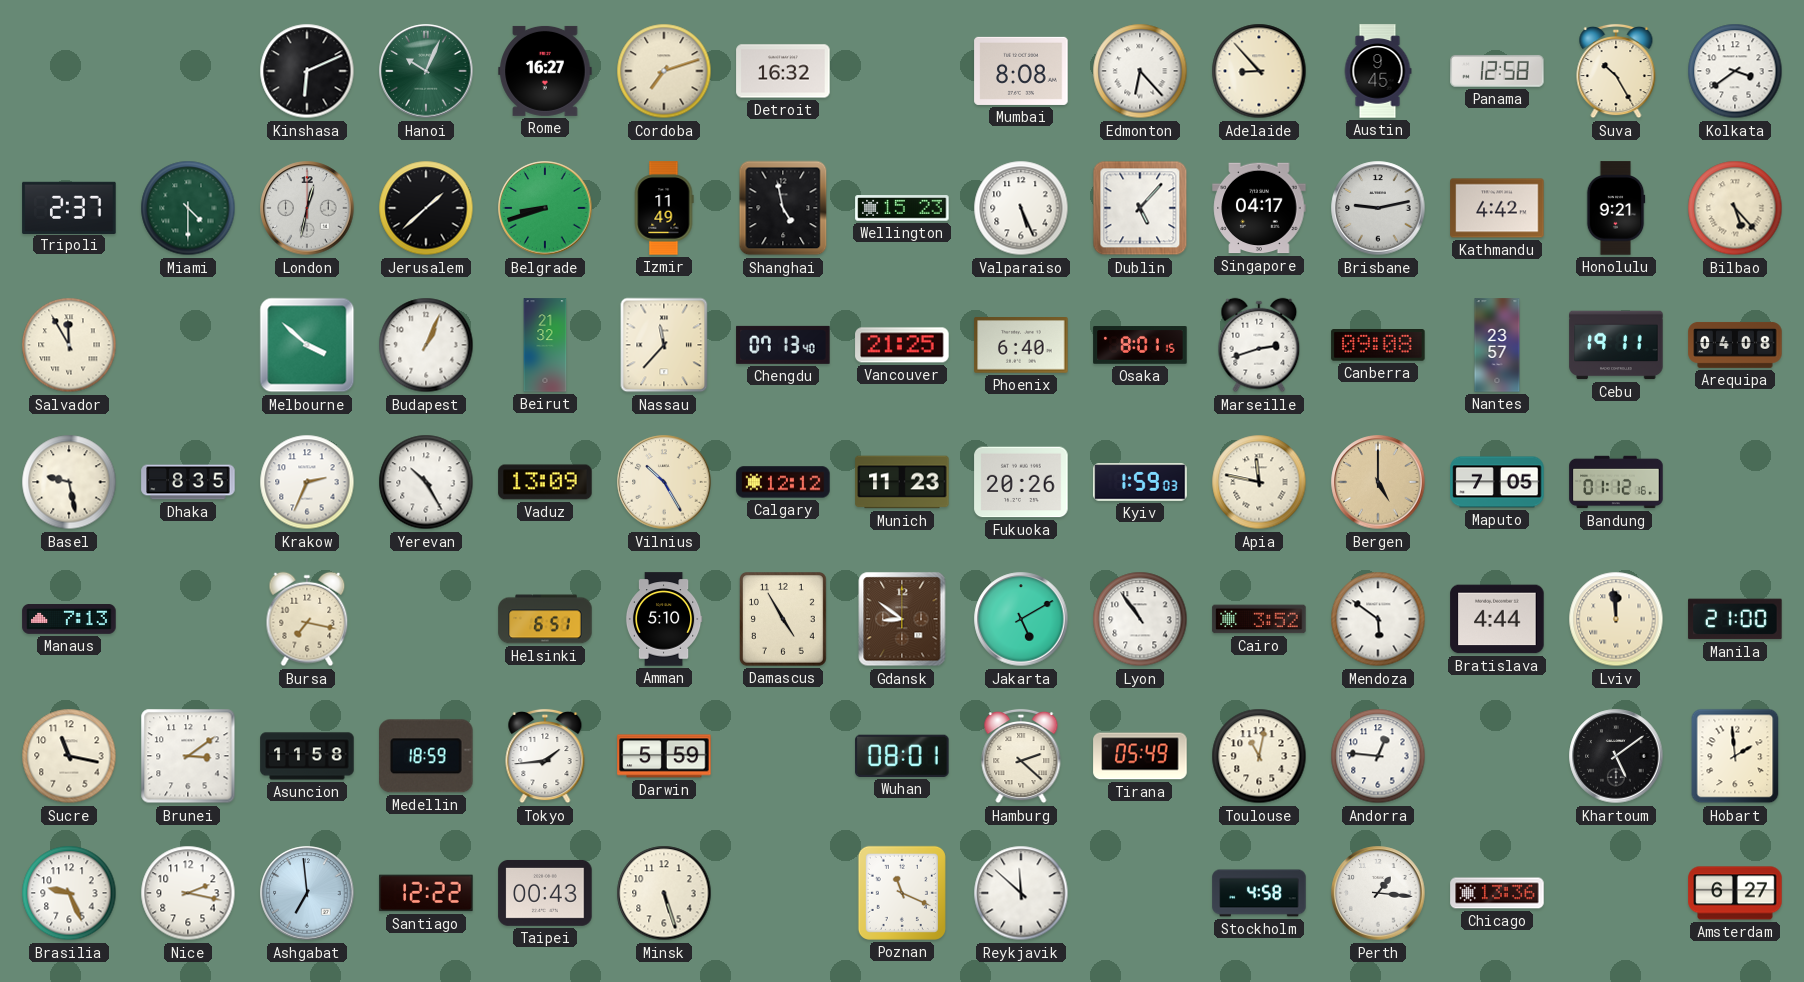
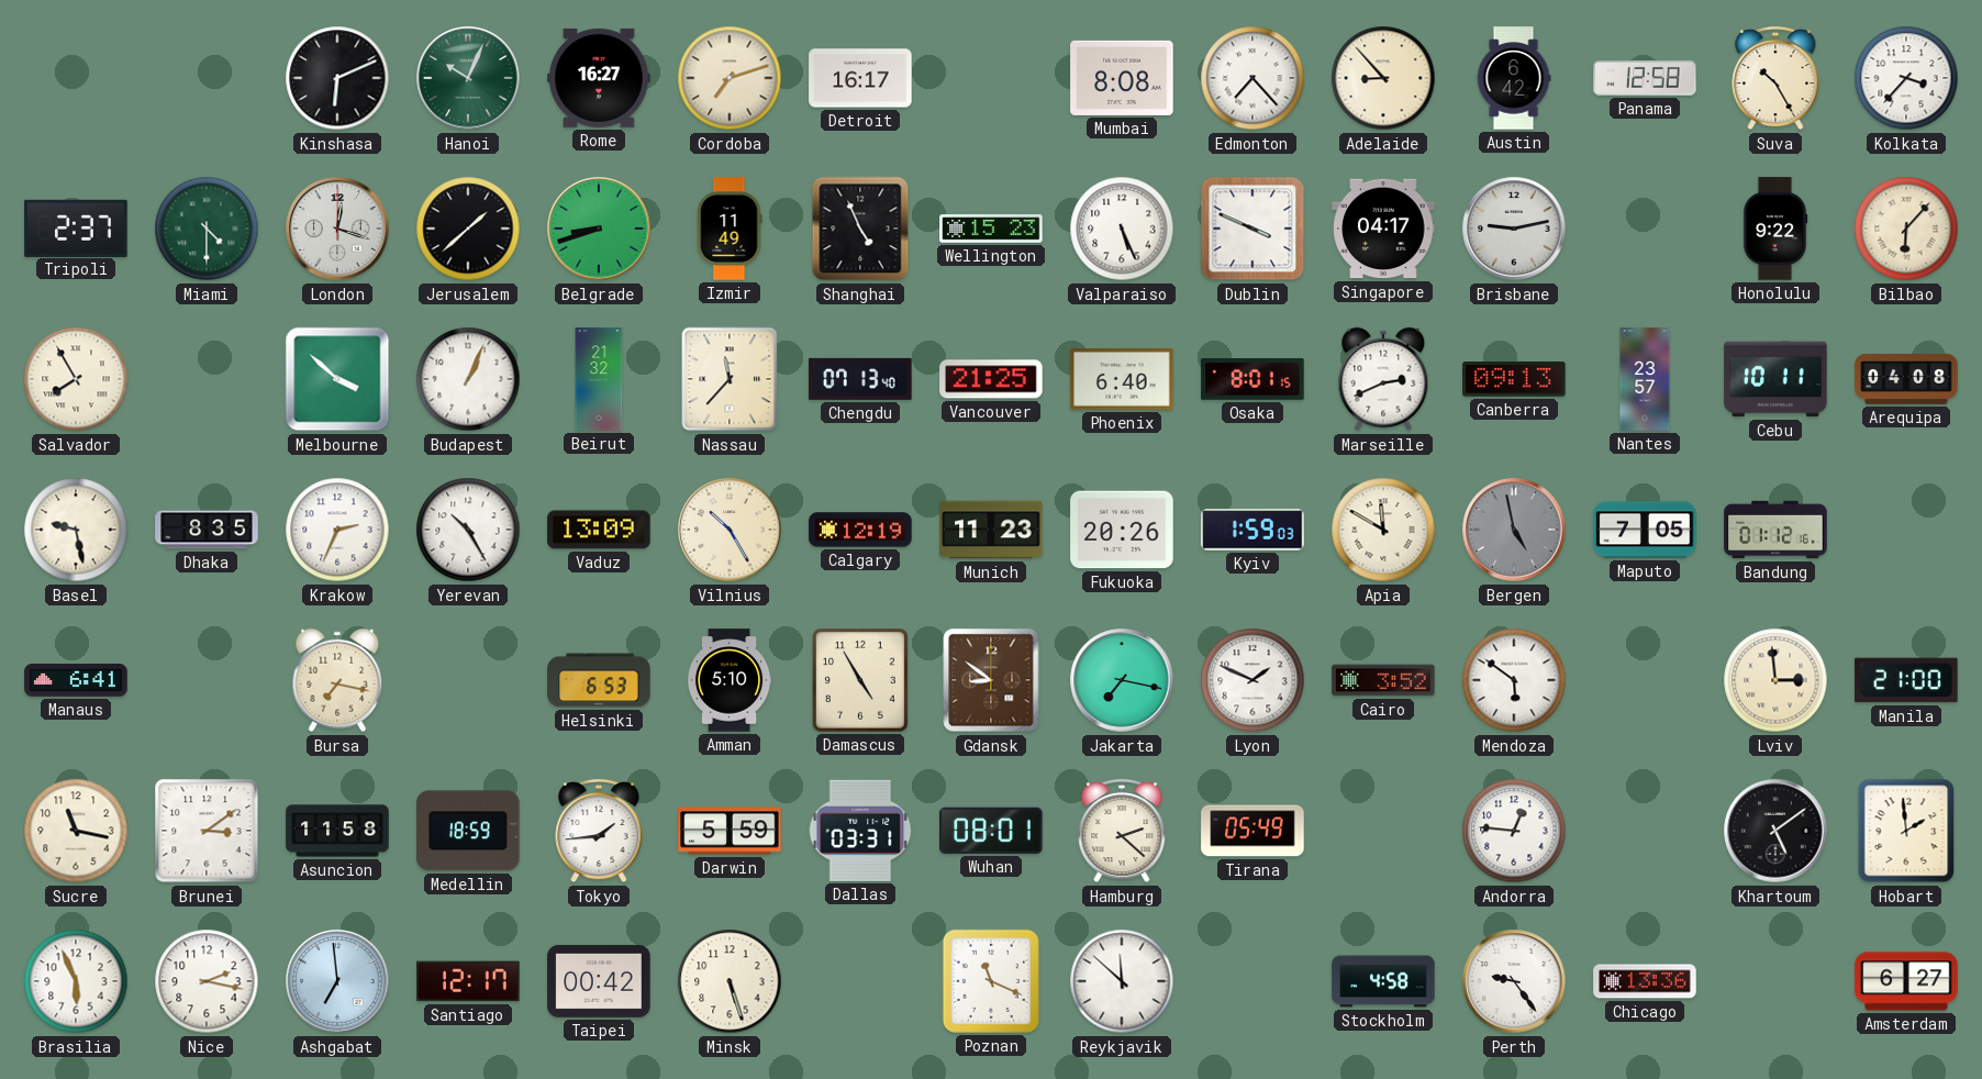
Detroit: 16:32 -> 16:17 (860, 78)
Edmonton: 6:23 -> 7:23 (1252, 78)
Austin: 9:45 -> 6:42 (1514, 78)
Kolkata: 3:39 -> 3:37 (1906, 78)
London: 12:32 -> 12:18 (337, 229)
Shanghai: 4:58 -> 4:56 (860, 229)
Dublin: 5:07 -> 3:49 (1252, 229)
Kathmandu: 4:42 -> none (1497, 208)
Honolulu: 9:21 -> 9:22 (1775, 229)
Bilbao: 5:23 -> 6:07 (1906, 229)
Salvador: 11:55 -> 7:55 (76, 379)
Marseille: 2:42 -> 2:41 (1383, 379)
Canberra: 09:08 -> 09:13 (1514, 379)
Cebu: 19:11 -> 10:11 (1775, 379)
Calgary: 12:12 -> 12:19 (860, 530)
Apia: 11:47 -> 11:50 (1383, 530)
Bergen: 5:00 -> 4:58 (1514, 530)
Bergen dial: champagne -> grey (1514, 530)
Manaus: 7:13 -> 6:41 (76, 681)
Helsinki: 6:51 -> 6:53 (599, 680)
Jakarta: 5:10 -> 7:17 (1122, 680)
Lyon: 10:54 -> 1:49 (1252, 680)
Bratislava: 4:44 -> none (1497, 619)
Lviv: 11:59 -> 2:59 (1775, 680)
Dallas: none -> 03:31 (860, 831)
Toulouse: 11:02 -> none (1259, 756)
Brasilia: 9:26 -> 5:56 (76, 981)
Santiago: 12:22 -> 12:17 (468, 981)
Taipei: 00:43 -> 00:42 (599, 981)
Perth: 1:16 -> 9:24 (1514, 981)
